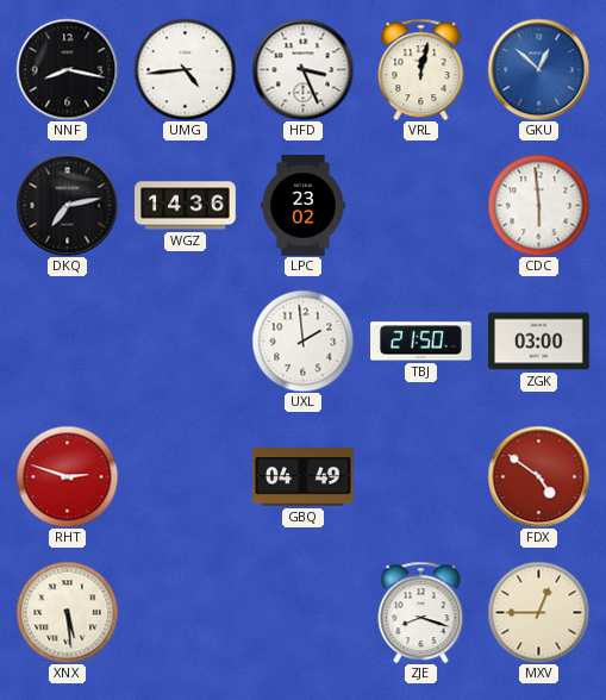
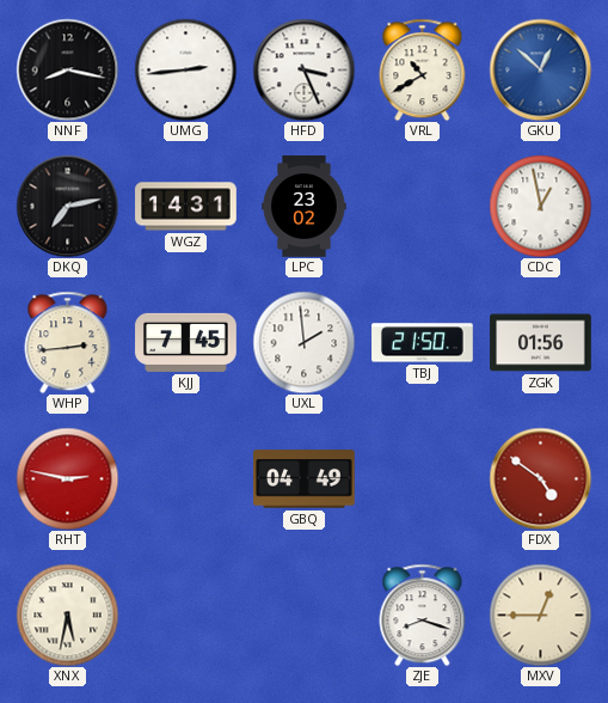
UMG: 4:44 -> 2:44 (185, 69)
VRL: 12:02 -> 10:40 (423, 69)
WGZ: 14:36 -> 14:31 (186, 207)
CDC: 5:59 -> 12:58 (540, 206)
WHP: none -> 2:44 (68, 342)
KJJ: none -> 7:45 (186, 342)
ZGK: 03:00 -> 01:56 (541, 343)
RHT: 2:48 -> 2:47 (67, 478)
XNX: 5:29 -> 5:32 (67, 615)
